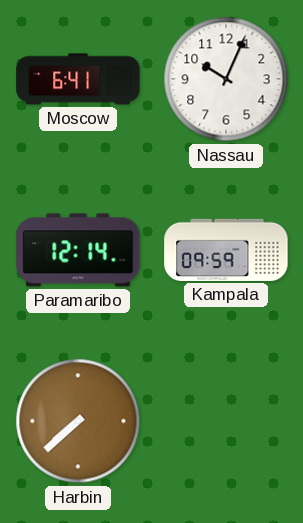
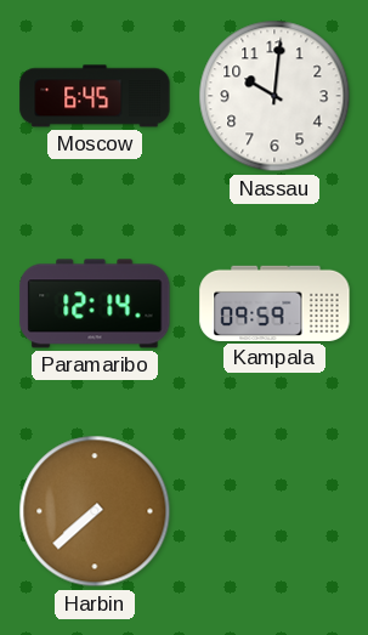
Moscow: 6:41 -> 6:45 (95, 96)
Nassau: 10:04 -> 10:01 (274, 96)
